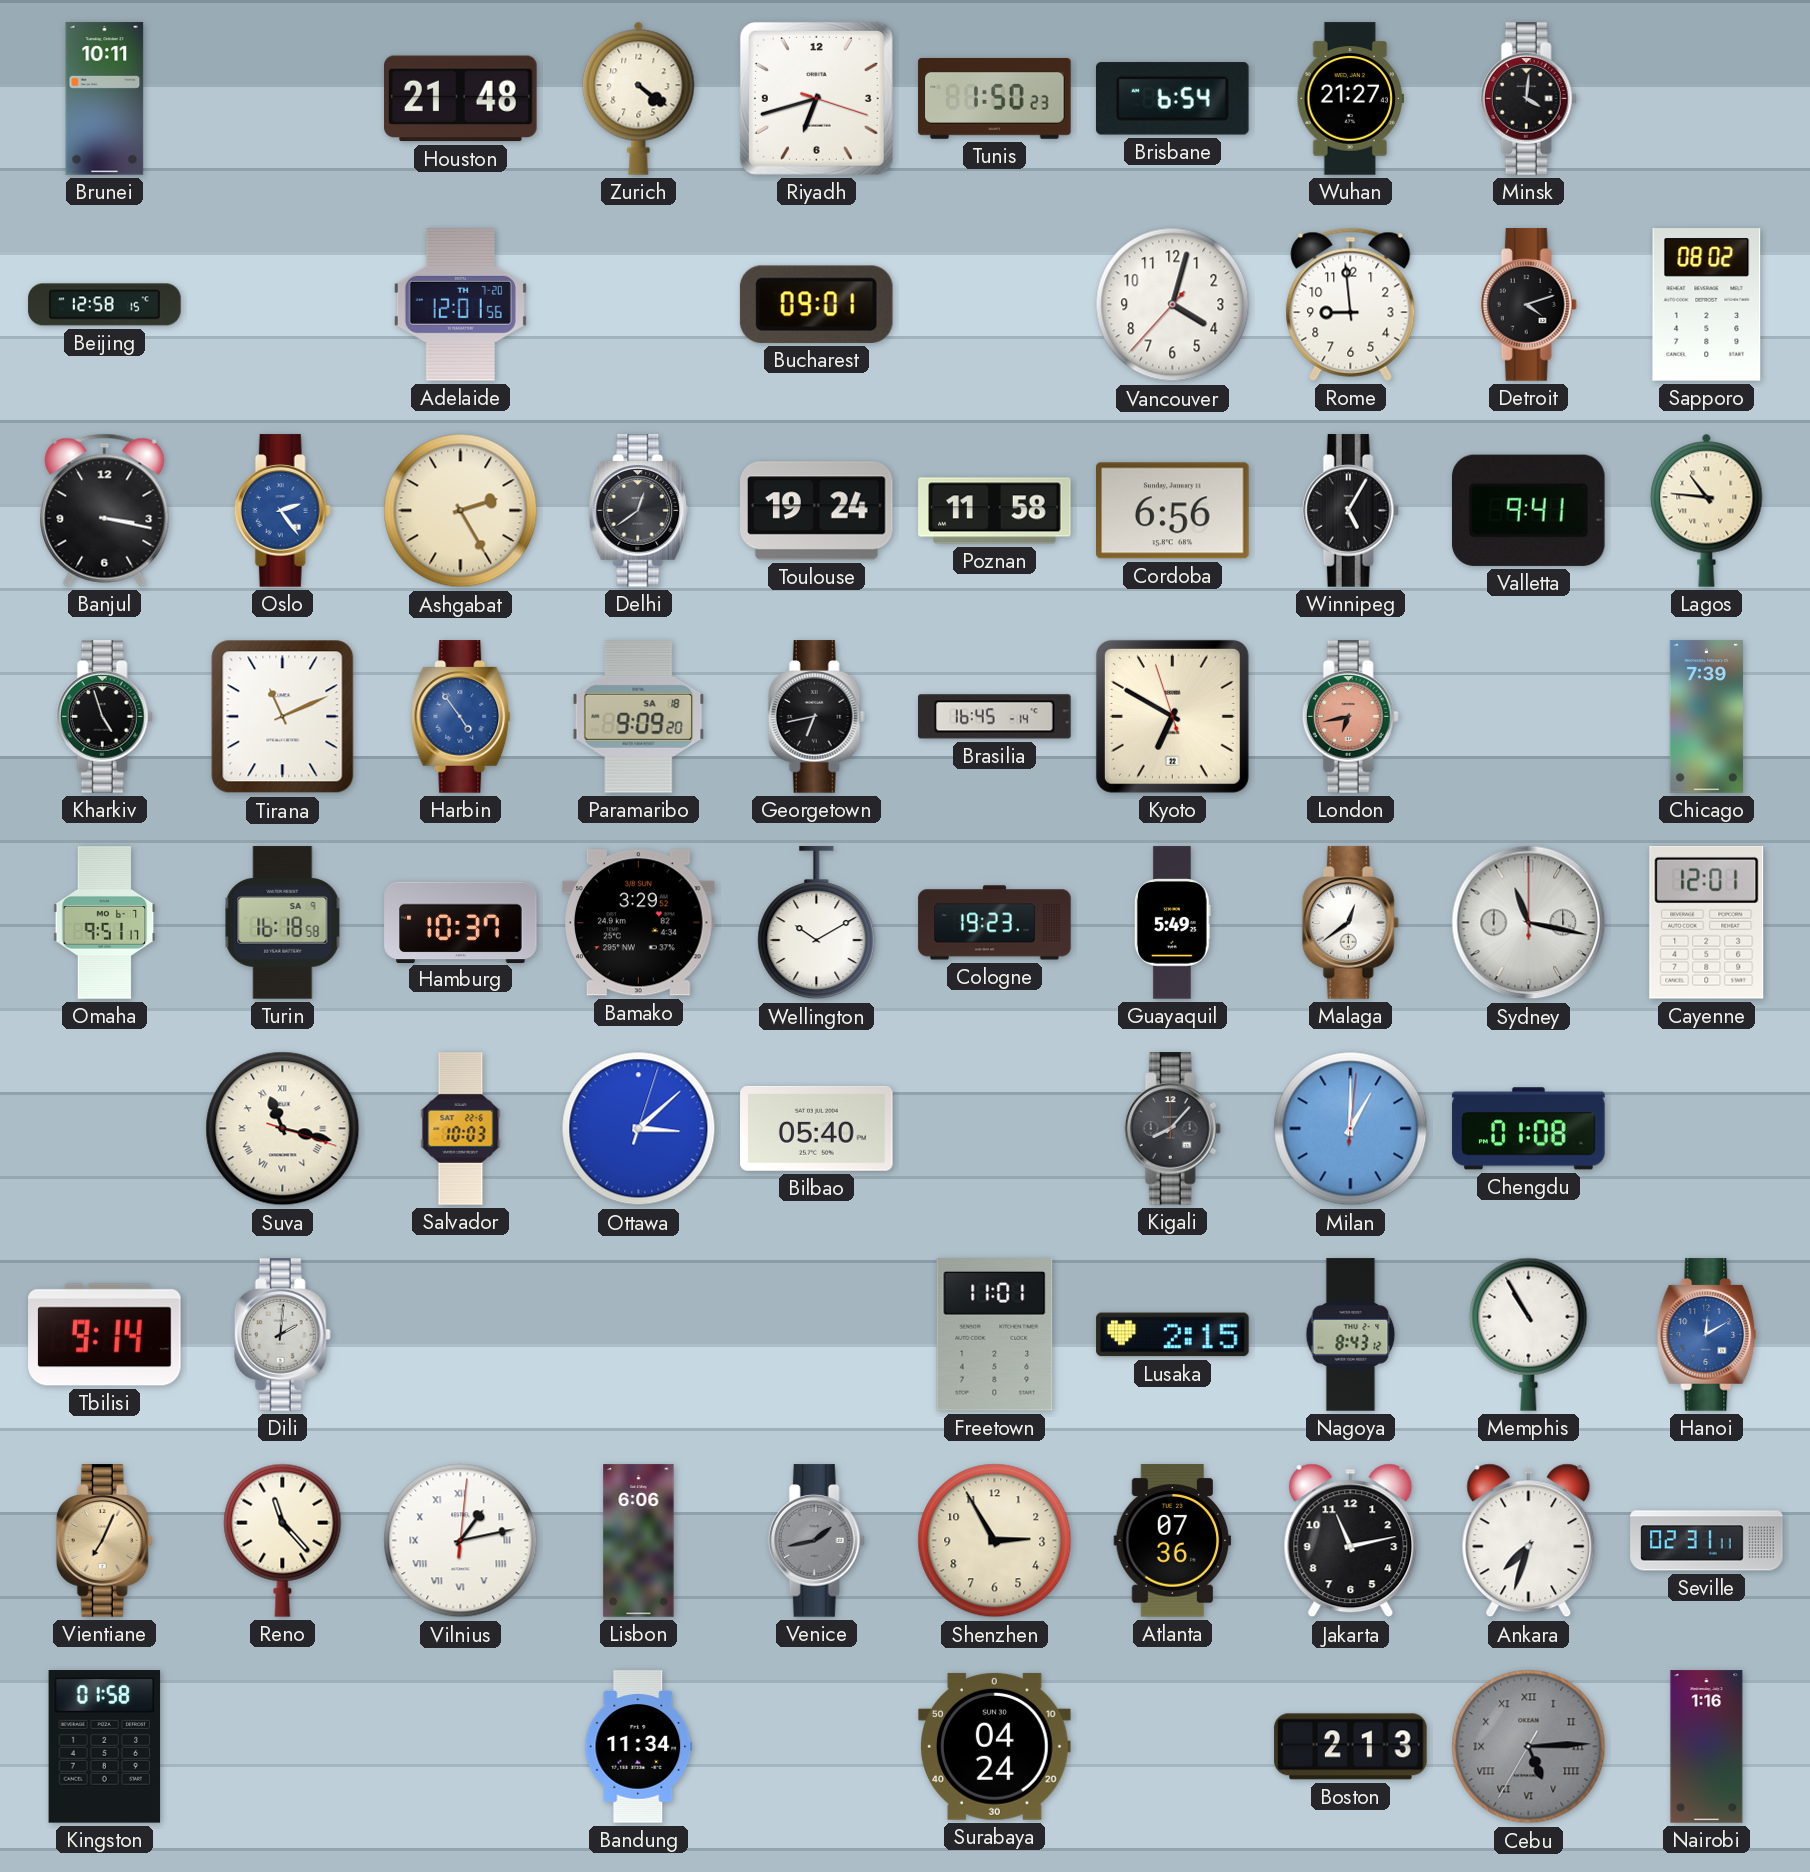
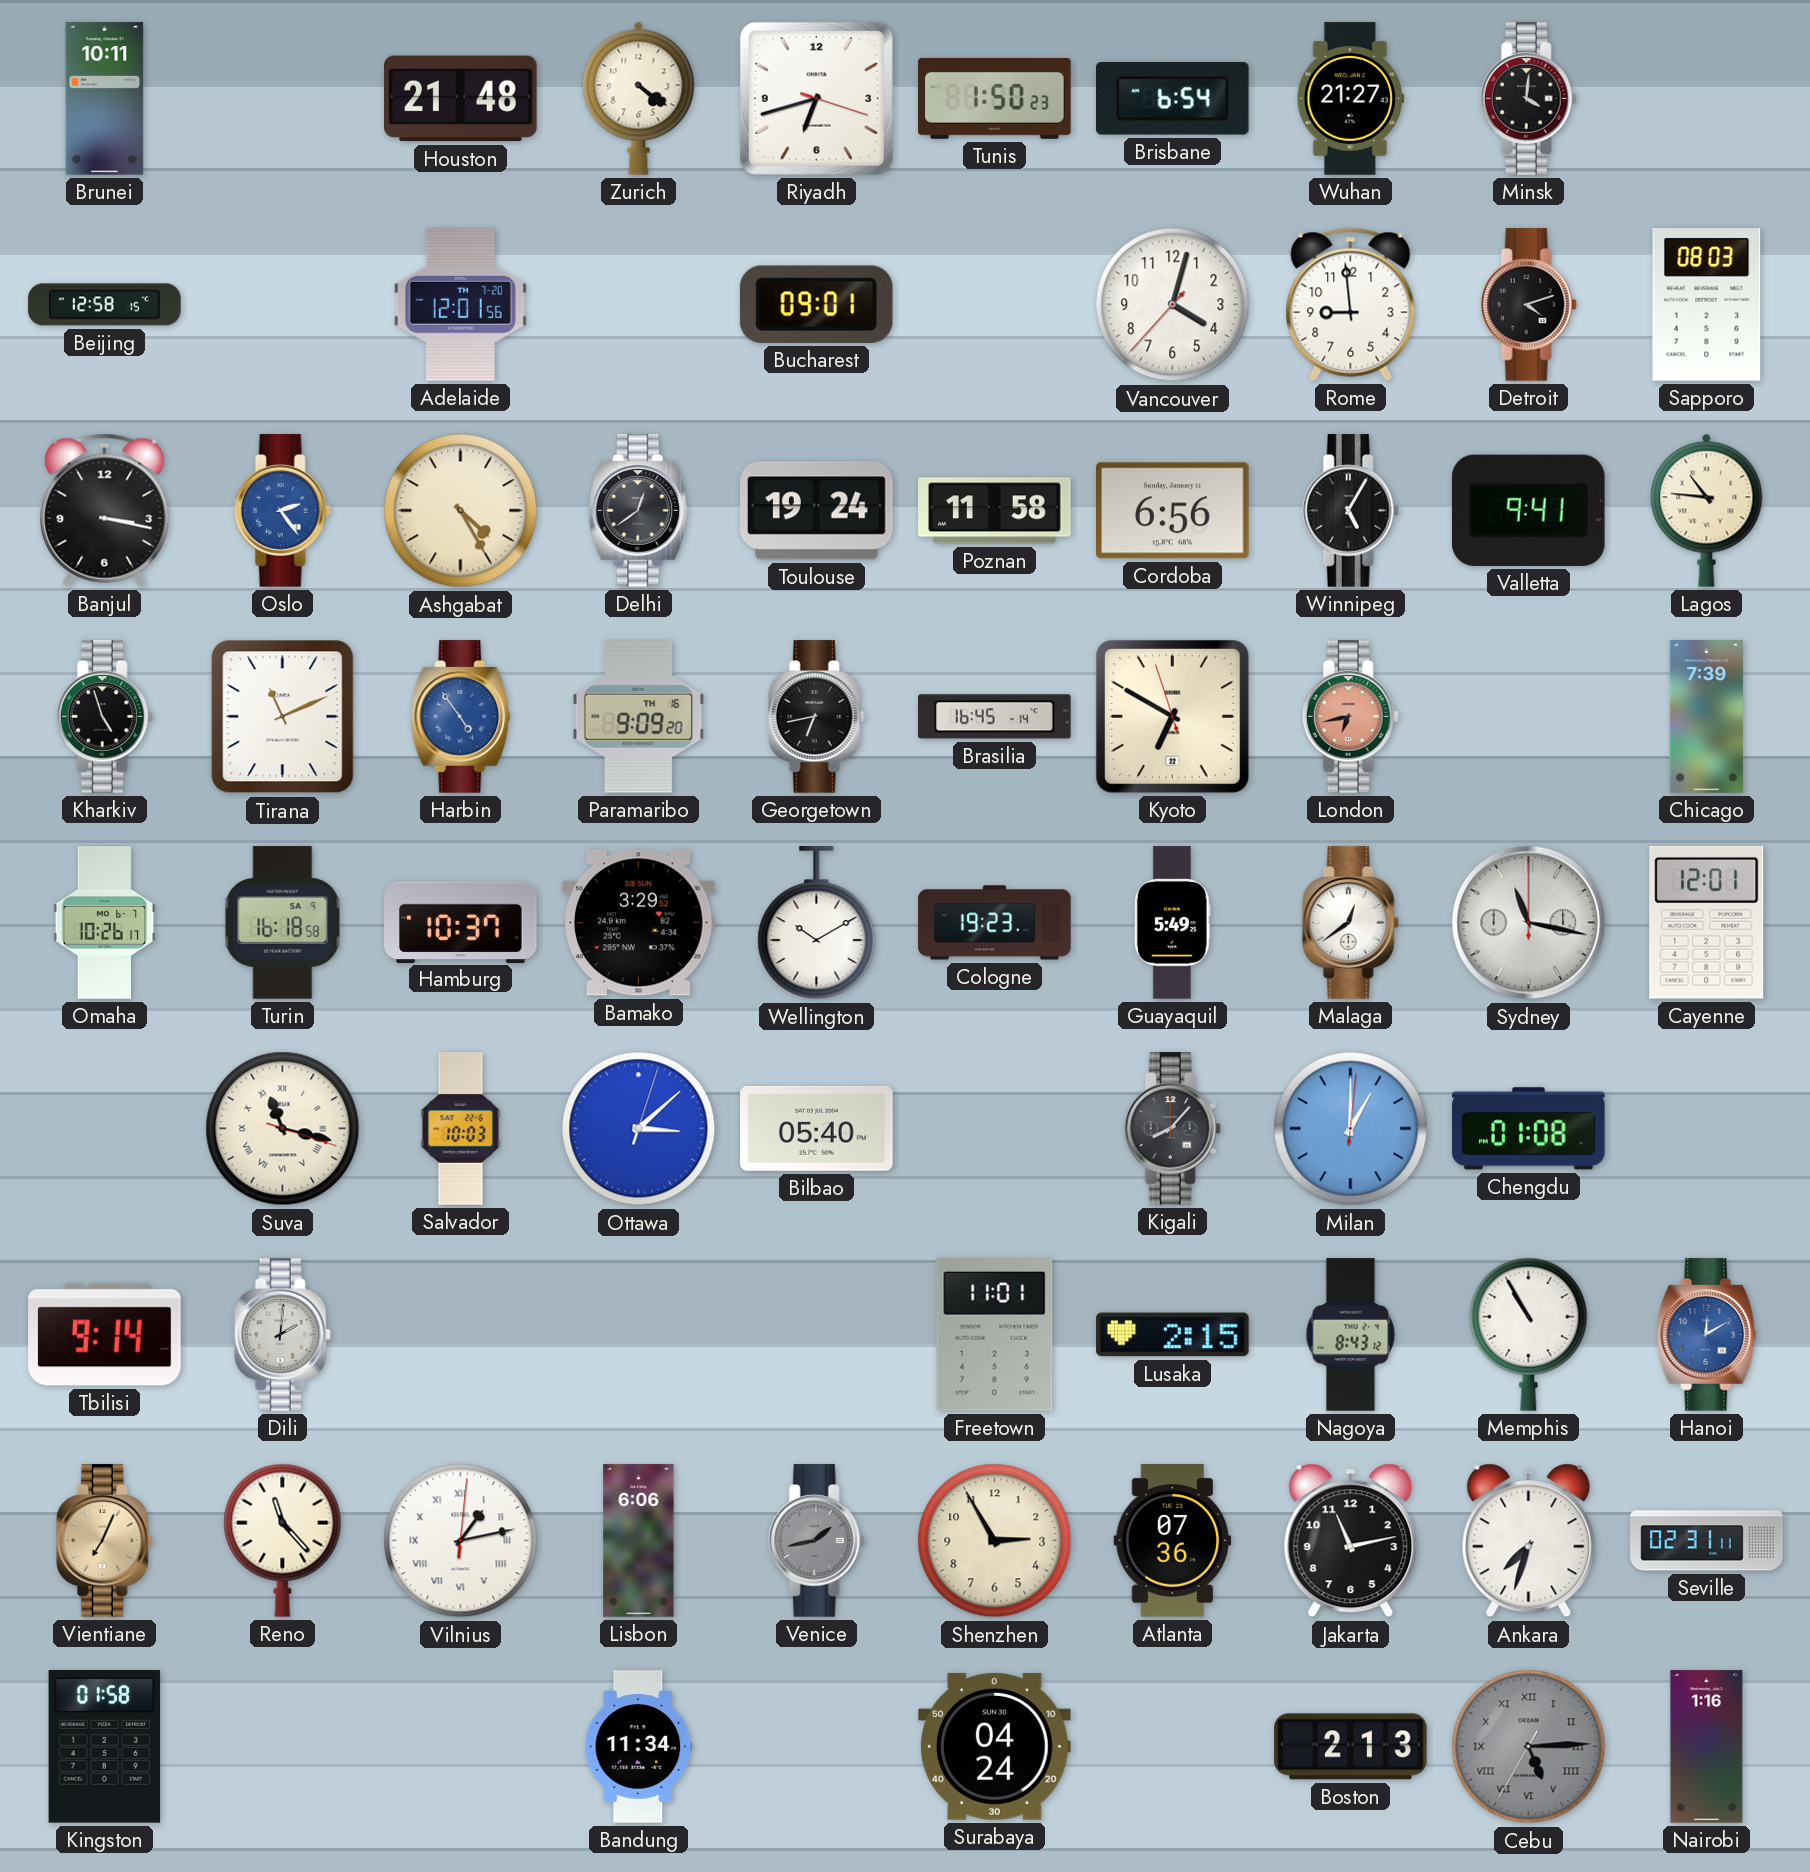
Sapporo: 08:02 -> 08:03 (1707, 305)
Ashgabat: 2:25 -> 4:25 (461, 511)
Paramaribo date: SA 18 -> TH 16 (639, 717)
Omaha: 9:51 -> 10:26 (105, 923)
